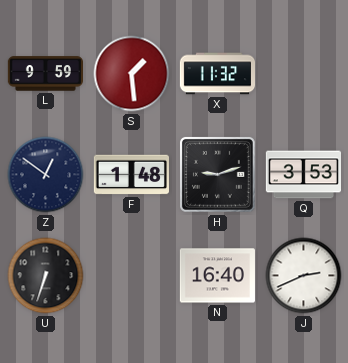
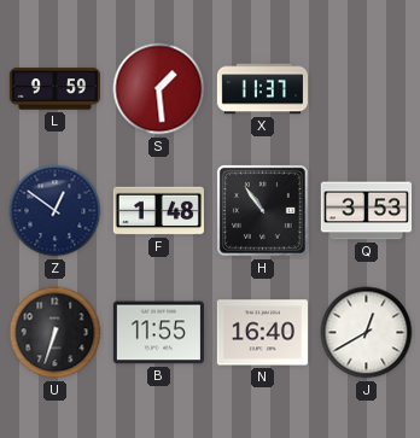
X: 11:32 -> 11:37 (262, 89)
H: 9:12 -> 10:54 (262, 210)
B: none -> 11:55 (158, 333)
J: 2:41 -> 12:40 (367, 333)
